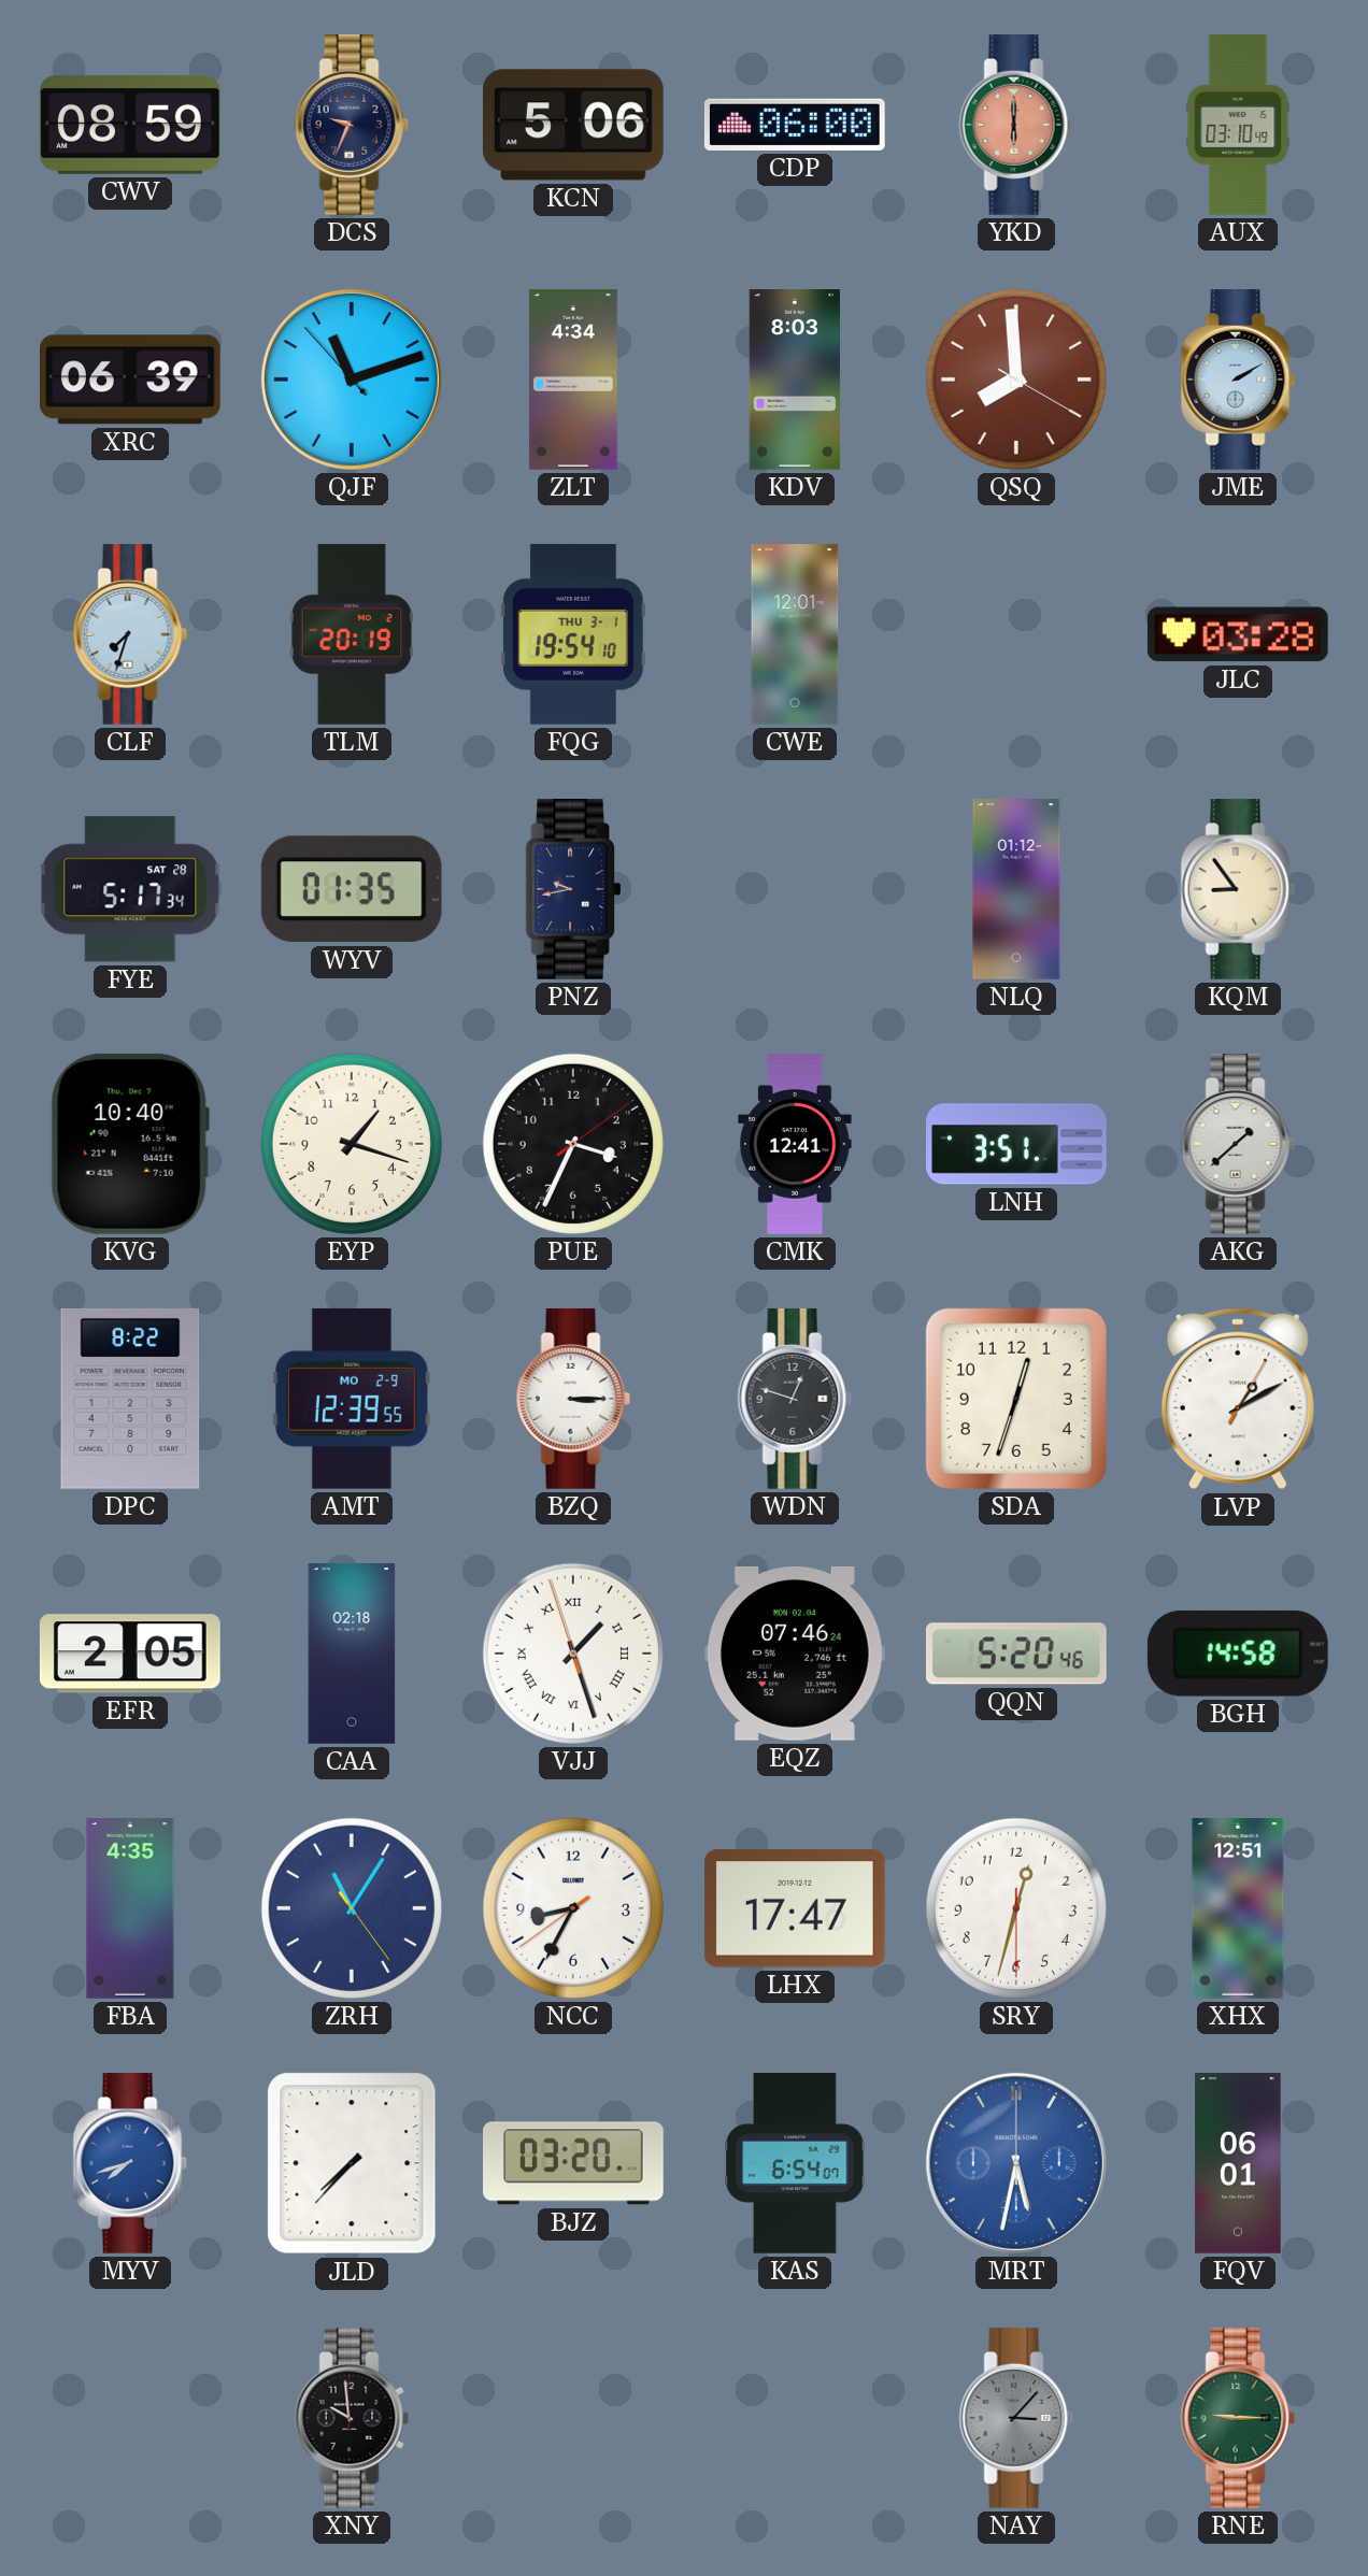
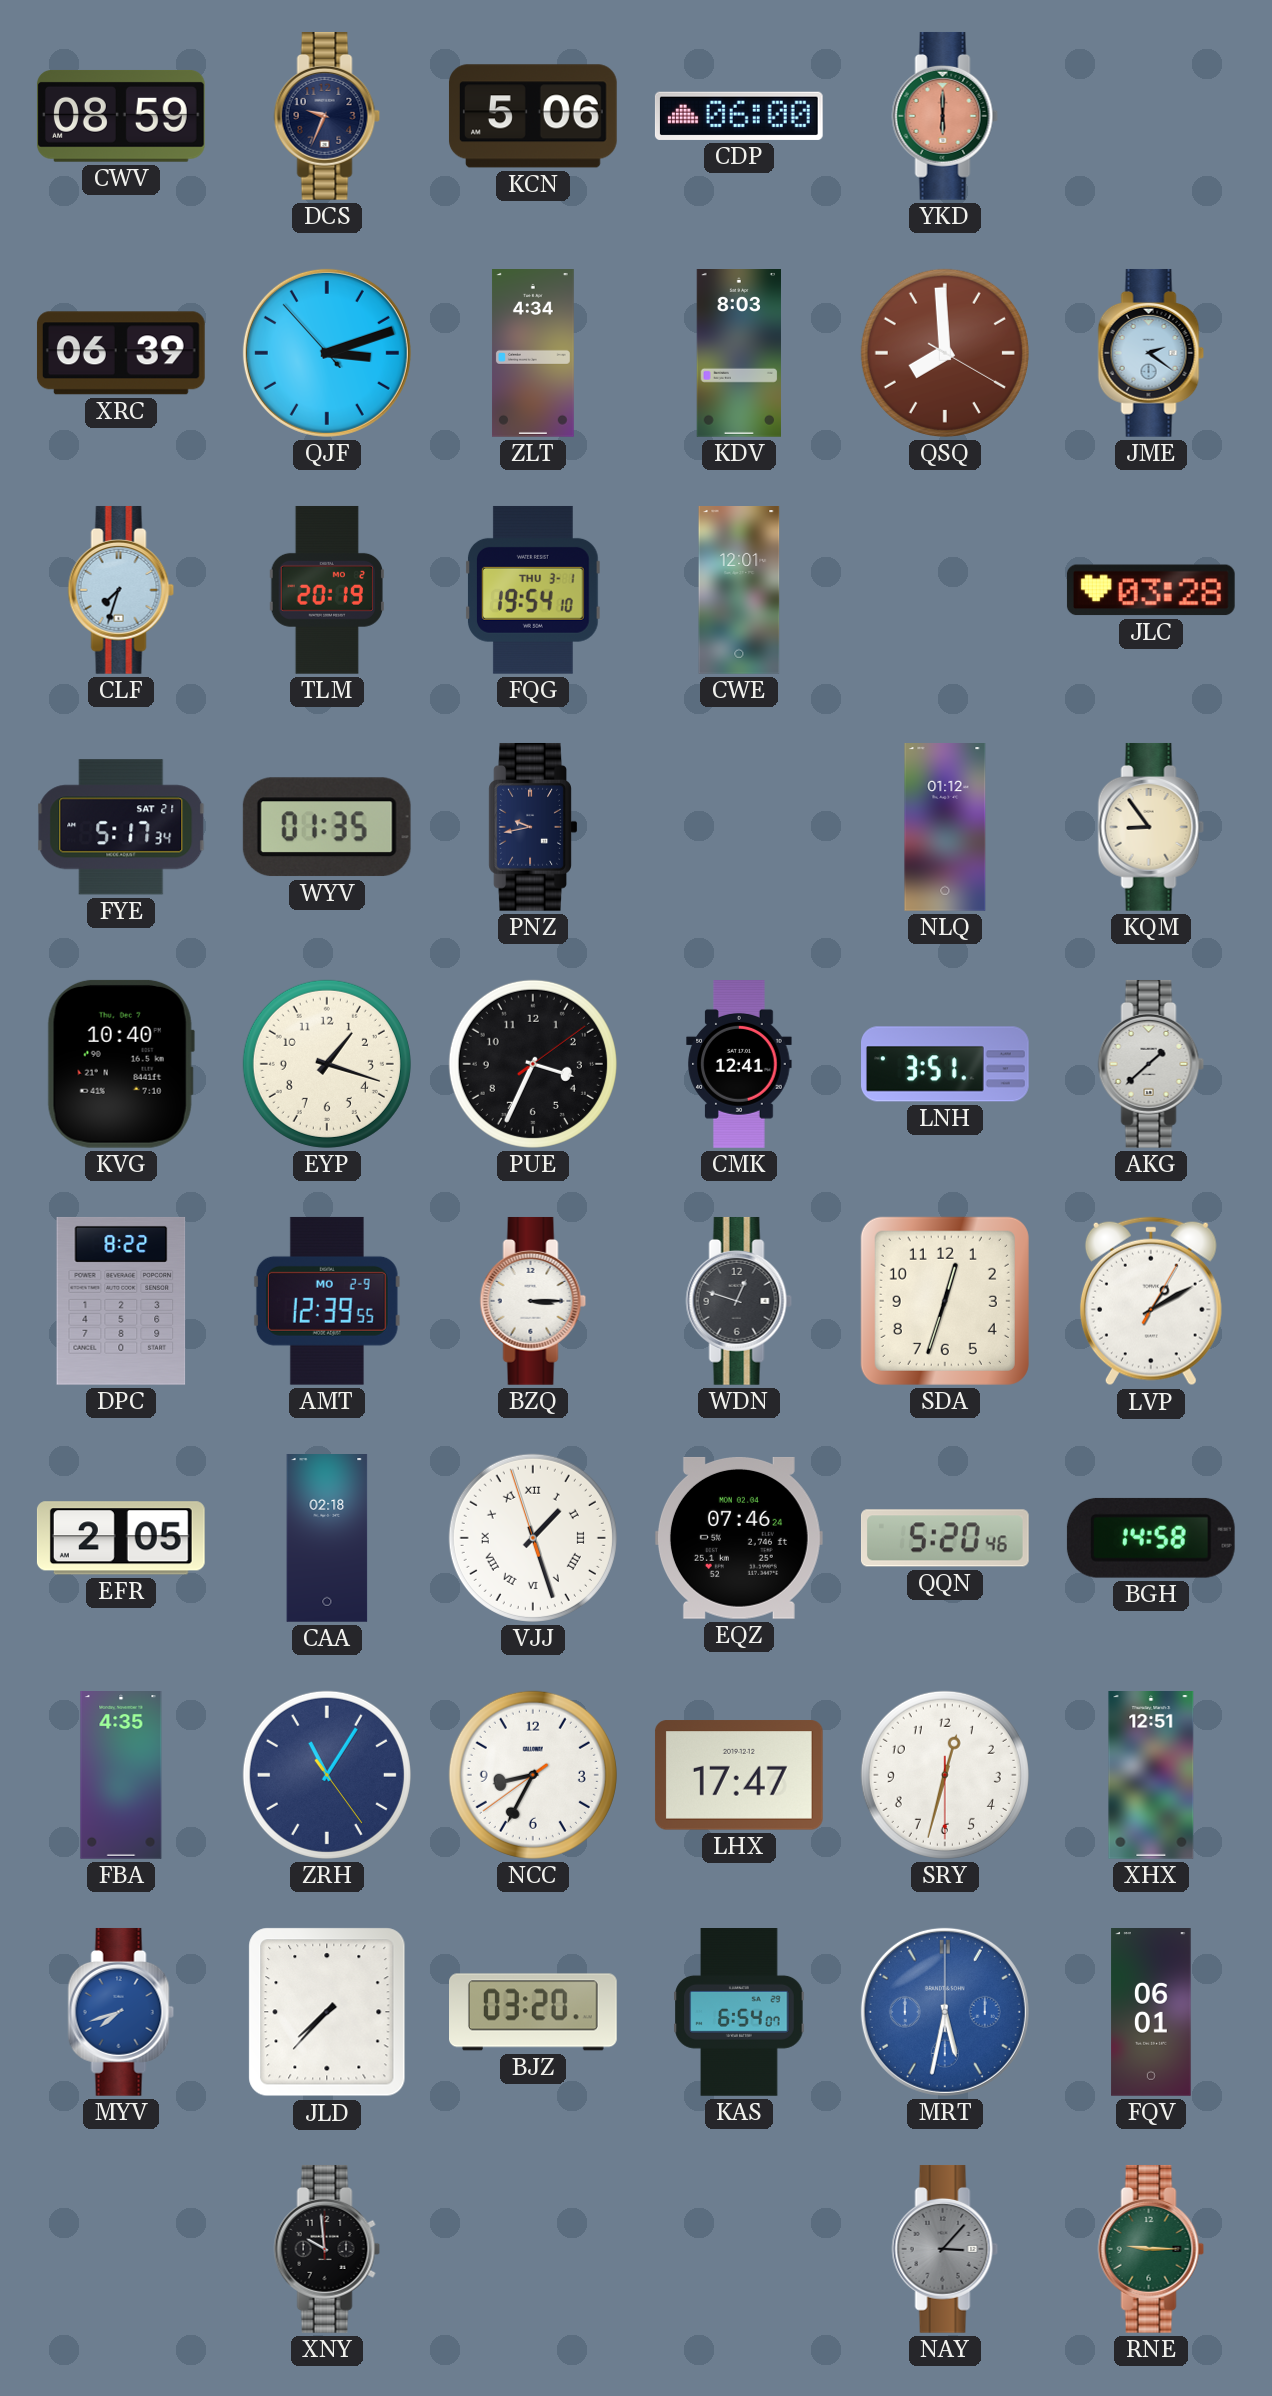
AUX: 03:10 -> none (1238, 125)
QJF: 11:11 -> 3:11 (327, 353)
JME: 2:10 -> 2:21 (1151, 353)
FYE date: SAT 28 -> SAT 21 (121, 827)
